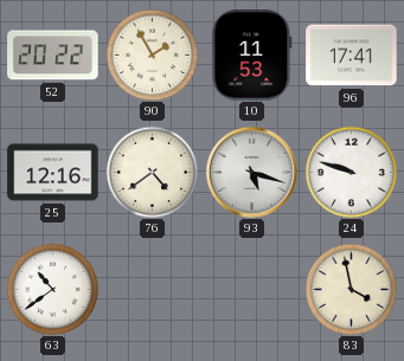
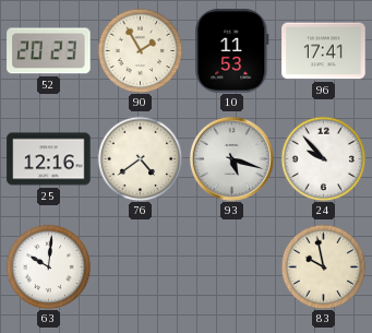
52: 20:22 -> 20:23 (49, 51)
24: 9:48 -> 9:53 (323, 158)
63: 10:39 -> 10:01 (48, 266)
83: 3:58 -> 9:58 (323, 266)
